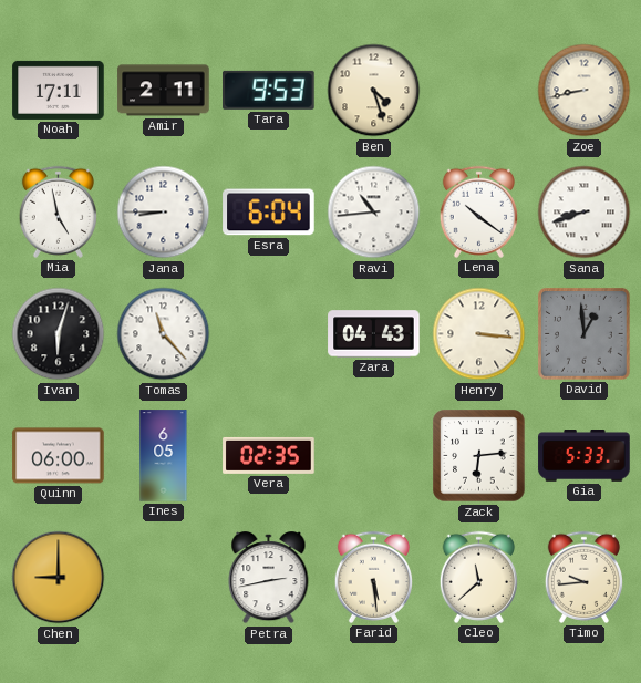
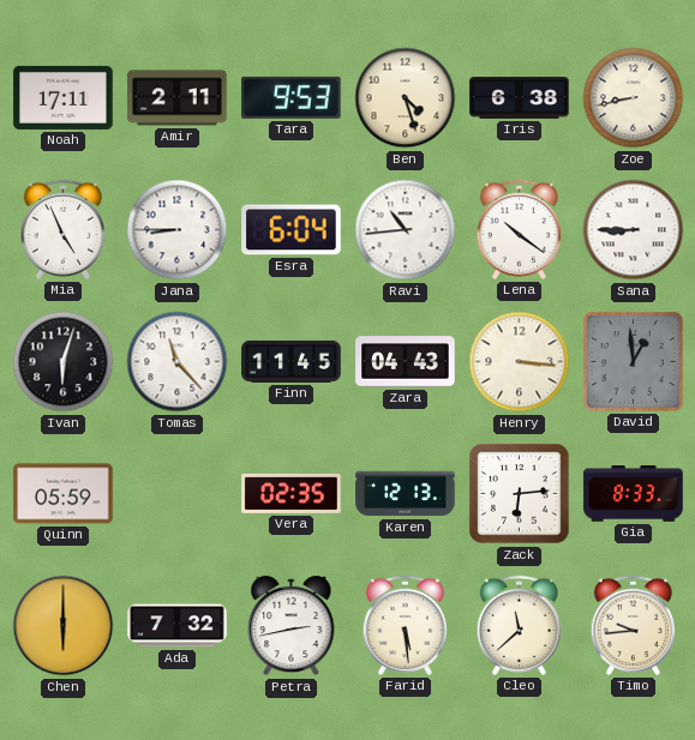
Iris: none -> 6:38 (520, 98)
Mia: 4:58 -> 4:56 (62, 229)
Sana: 8:42 -> 8:45 (634, 230)
Finn: none -> 11:45 (292, 361)
Quinn: 06:00 -> 05:59 (64, 494)
Ines: 6:05 -> none (164, 456)
Karen: none -> 12:13 (406, 494)
Gia: 5:33 -> 8:33 (634, 494)
Chen: 9:00 -> 6:00 (64, 626)
Ada: none -> 7:32 (178, 626)
